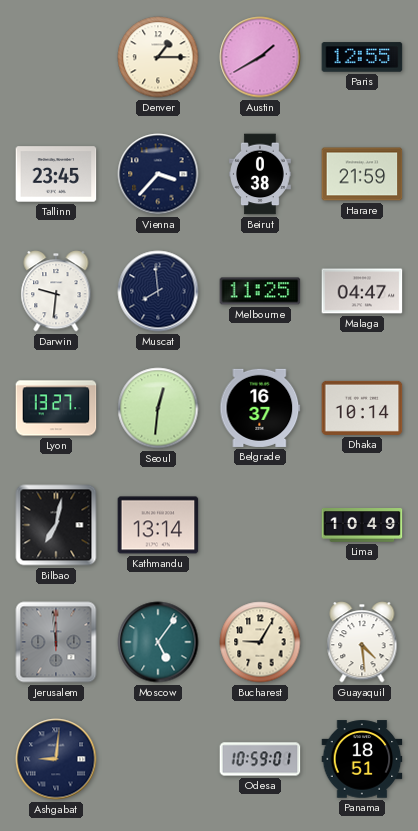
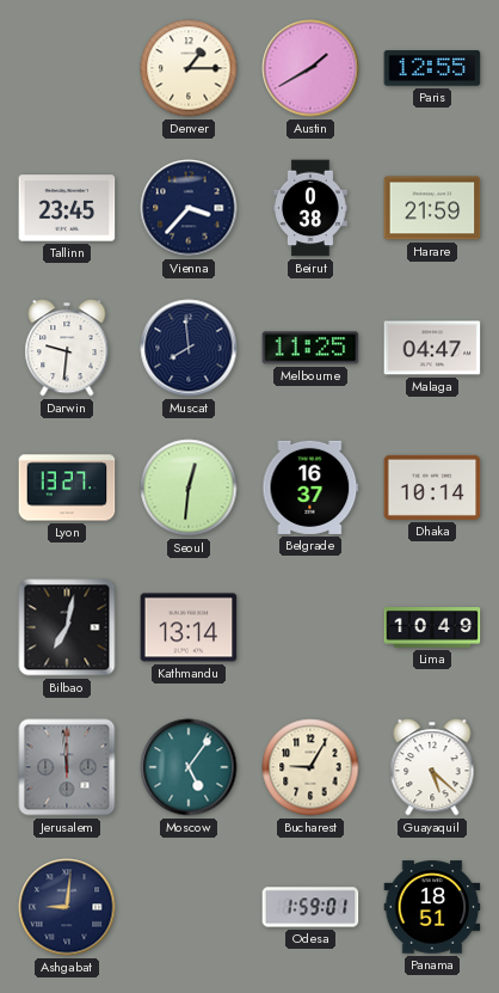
Guayaquil: 4:29 -> 5:22 (432, 767)
Odesa: 10:59 -> 1:59 (310, 907)
